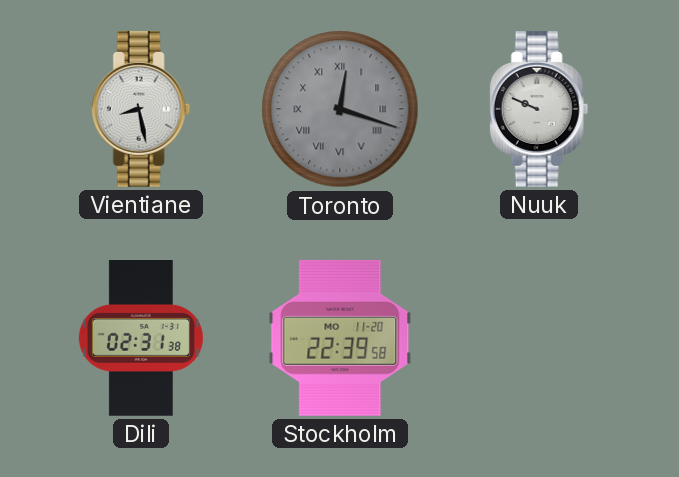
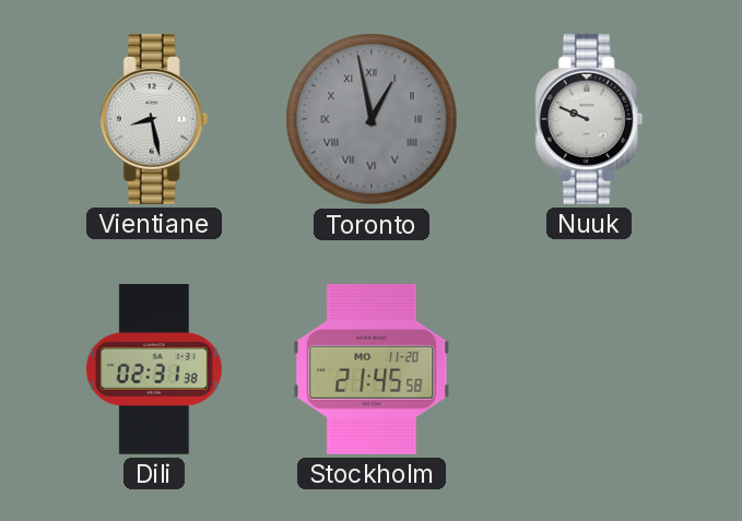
Toronto: 12:18 -> 12:58 (372, 119)
Stockholm: 22:39 -> 21:45 (372, 369)
